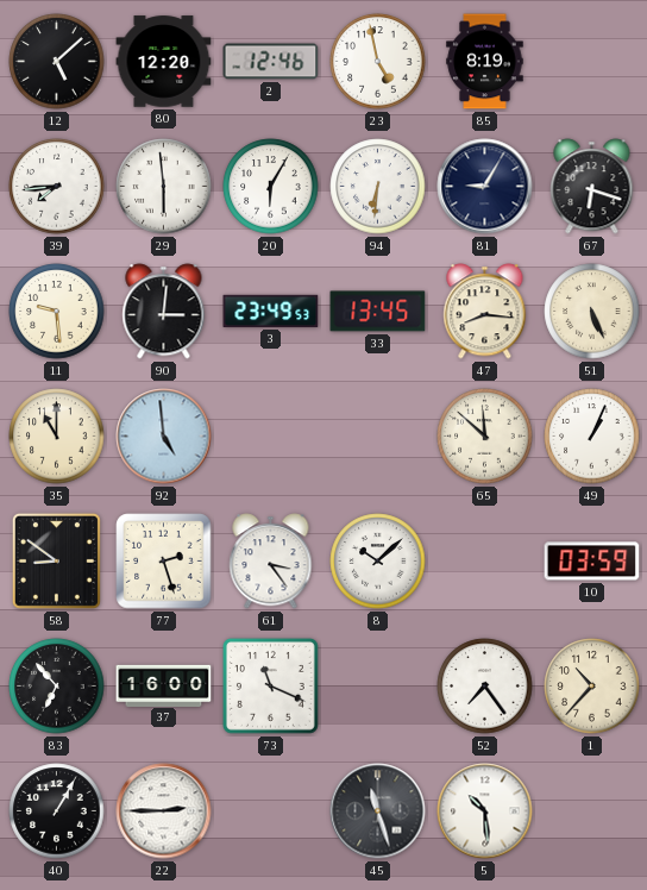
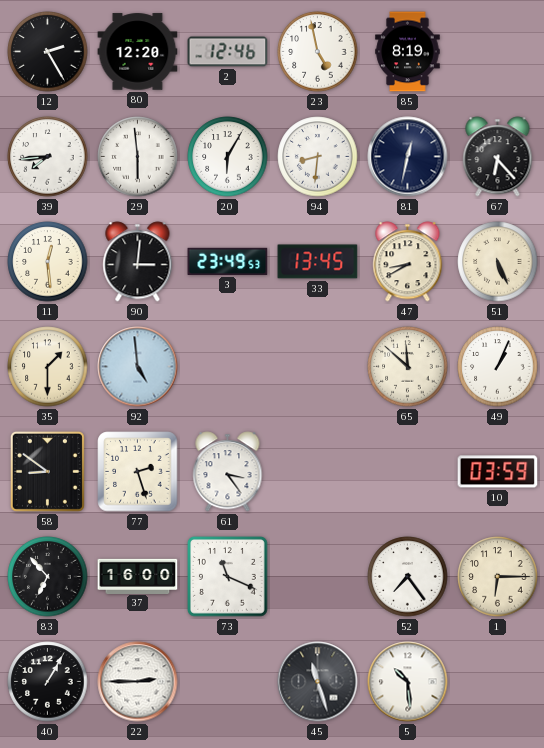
12: 5:08 -> 2:25 (48, 52)
94: 6:31 -> 8:31 (318, 157)
81: 9:05 -> 12:32 (408, 157)
67: 6:18 -> 6:23 (498, 157)
11: 9:29 -> 12:29 (48, 262)
47: 8:16 -> 8:40 (408, 262)
35: 11:00 -> 1:30 (48, 367)
8: 10:08 -> none (378, 562)
1: 10:37 -> 6:15 (498, 577)
